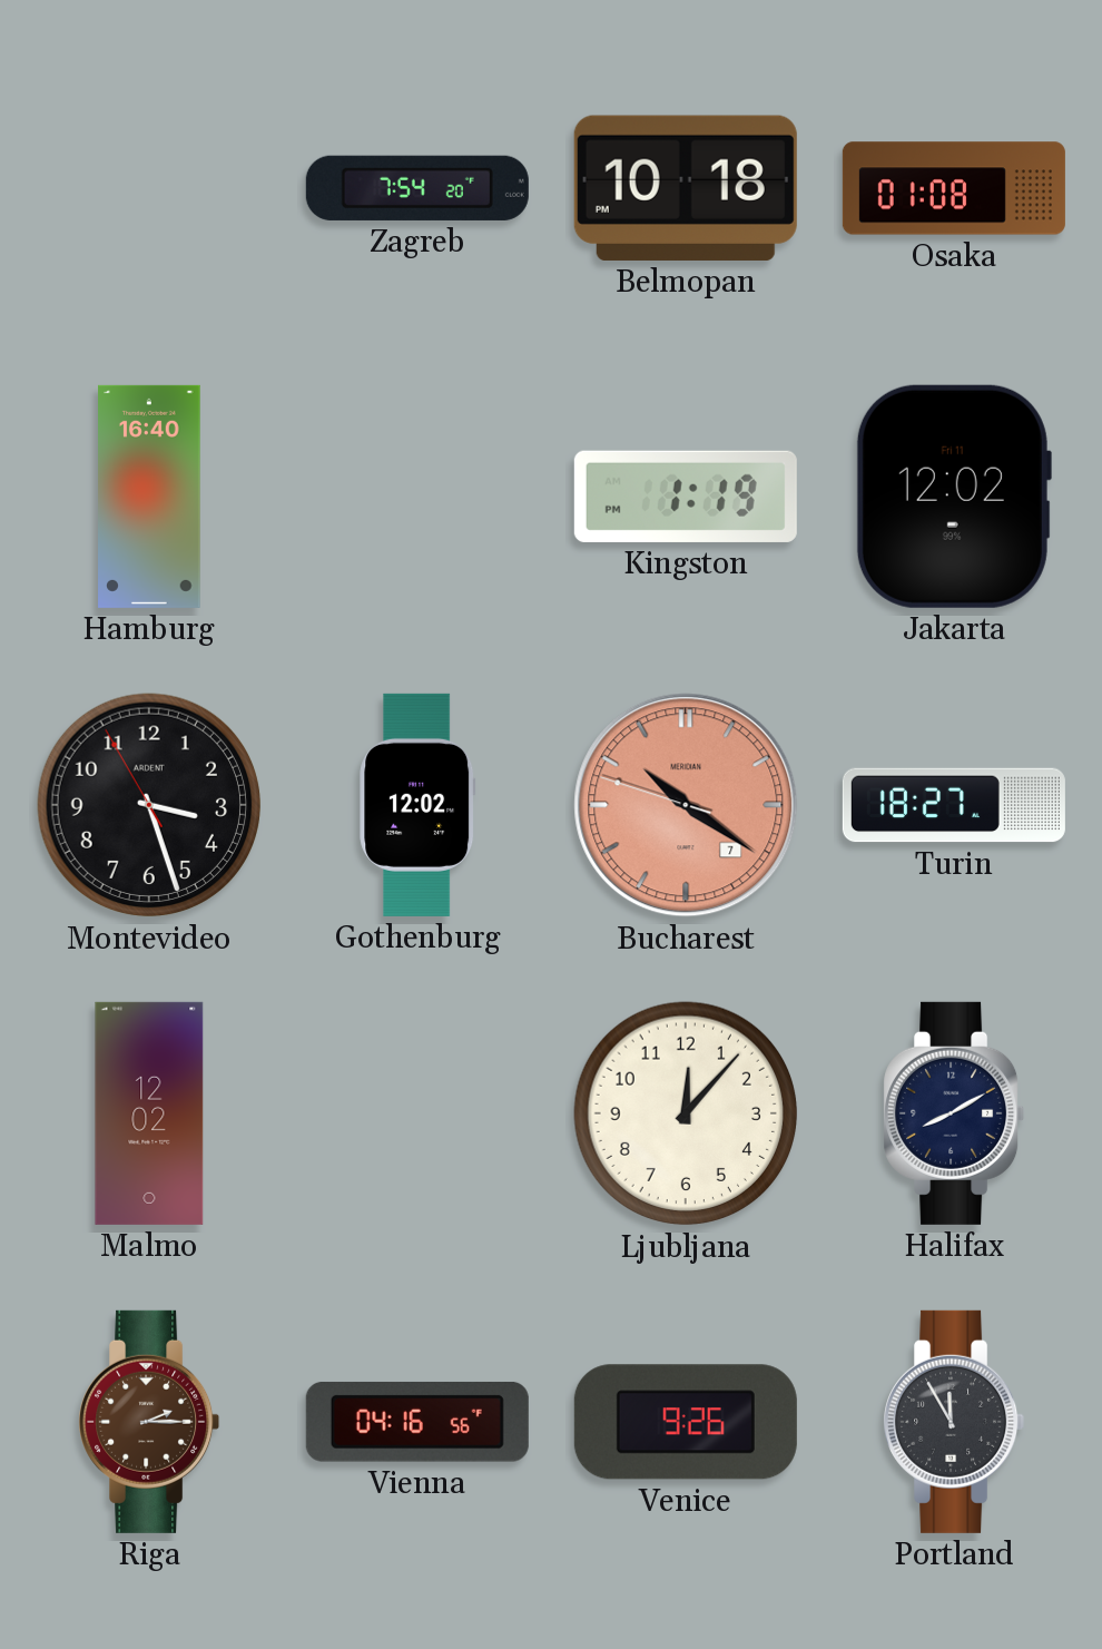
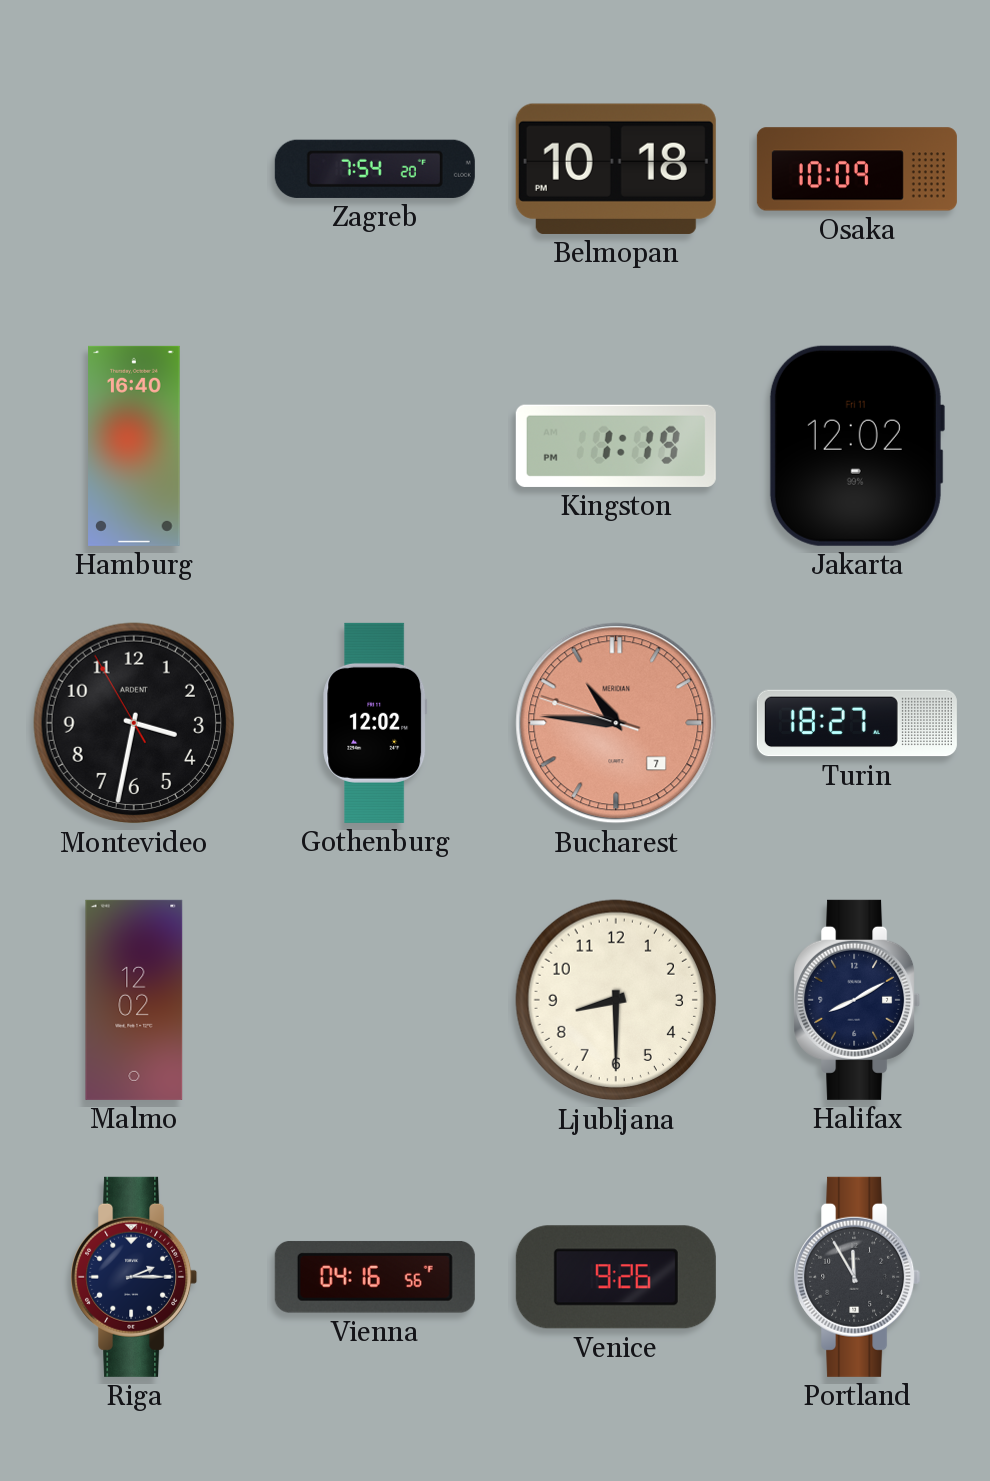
Osaka: 01:08 -> 10:09 (857, 169)
Montevideo: 3:26 -> 3:31 (134, 723)
Bucharest: 10:20 -> 10:45 (616, 723)
Ljubljana: 12:07 -> 8:30 (616, 1000)
Riga dial: brown -> navy (134, 1277)
